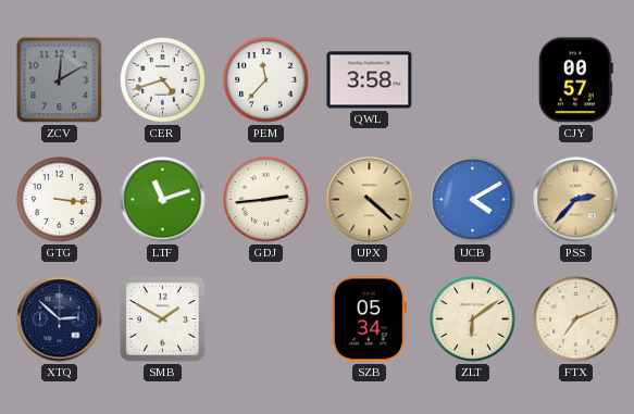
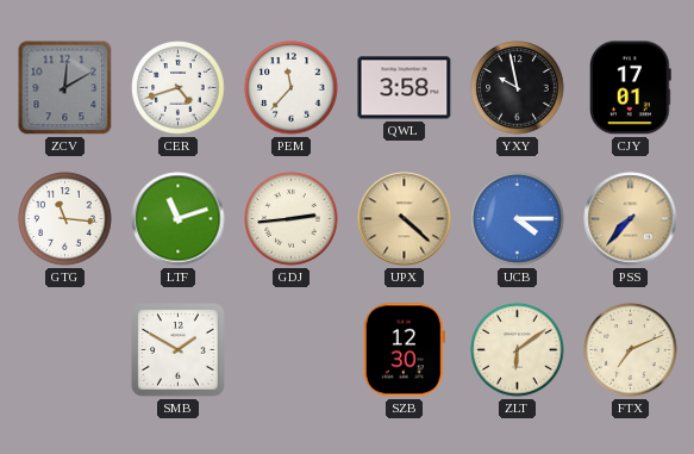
YXY: none -> 9:58 (518, 88)
CJY: 00:57 -> 17:01 (630, 88)
GTG: 3:16 -> 11:16 (65, 219)
UCB: 4:10 -> 4:15 (518, 219)
PSS: 2:37 -> 7:37 (631, 219)
XTQ: 2:52 -> none (60, 319)
SZB: 05:34 -> 12:30 (404, 350)
